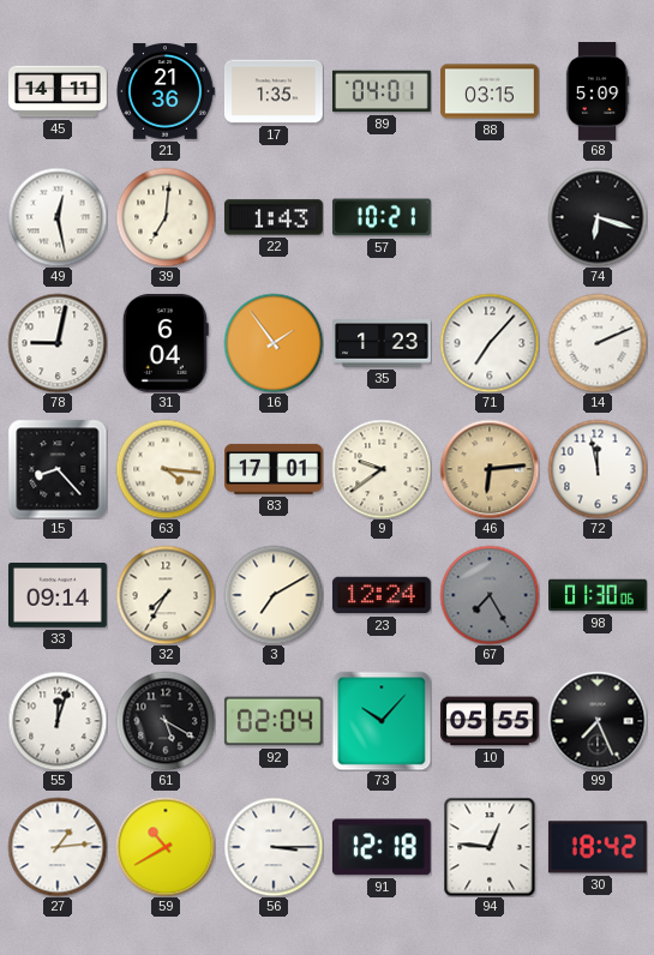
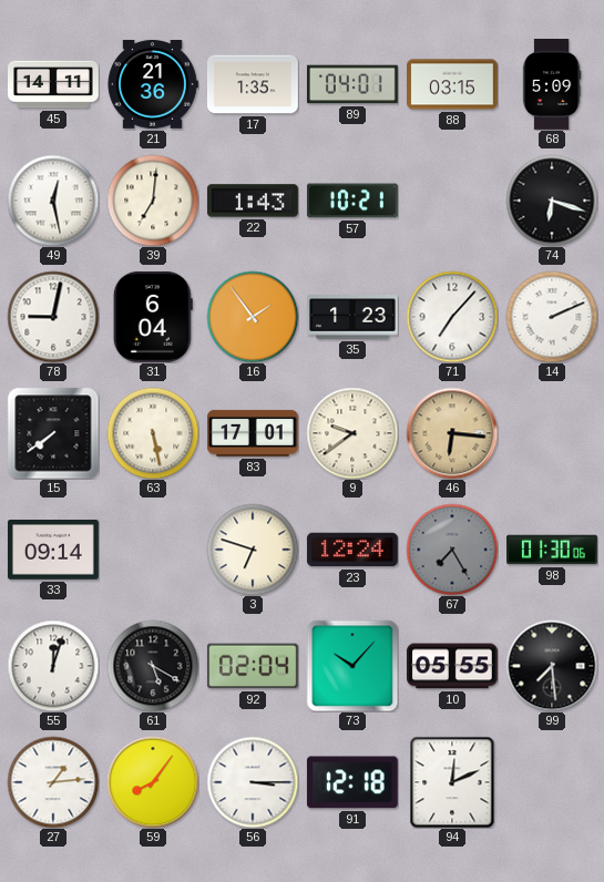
15: 8:23 -> 7:39 (53, 433)
63: 4:16 -> 5:28 (153, 433)
46: 6:14 -> 6:16 (452, 433)
72: 11:58 -> none (598, 469)
32: 7:35 -> none (166, 595)
3: 7:10 -> 6:48 (253, 550)
99: 7:26 -> 7:29 (552, 666)
59: 10:40 -> 8:06 (153, 782)
94: 12:46 -> 12:11 (452, 782)
30: 18:42 -> none (598, 847)
